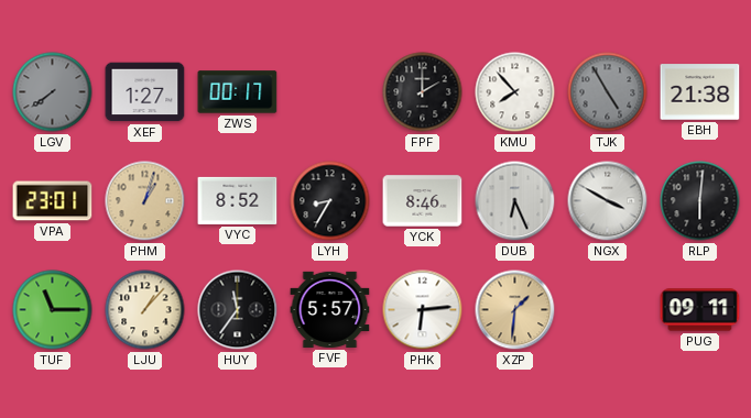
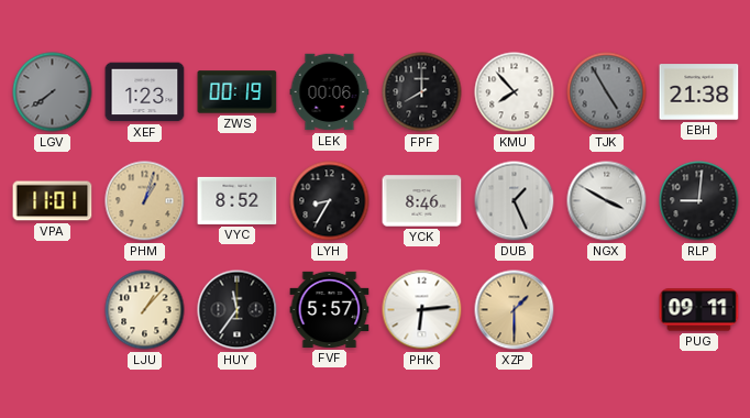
XEF: 1:27 -> 1:23 (145, 92)
ZWS: 00:17 -> 00:19 (238, 92)
LEK: none -> 00:06 (330, 92)
FPF: 2:00 -> 8:00 (422, 92)
VPA: 23:01 -> 11:01 (53, 201)
DUB: 6:26 -> 1:26 (515, 201)
RLP: 6:01 -> 9:01 (699, 201)
TUF: 11:15 -> none (53, 310)
XZP: 1:31 -> 1:30 (515, 310)
